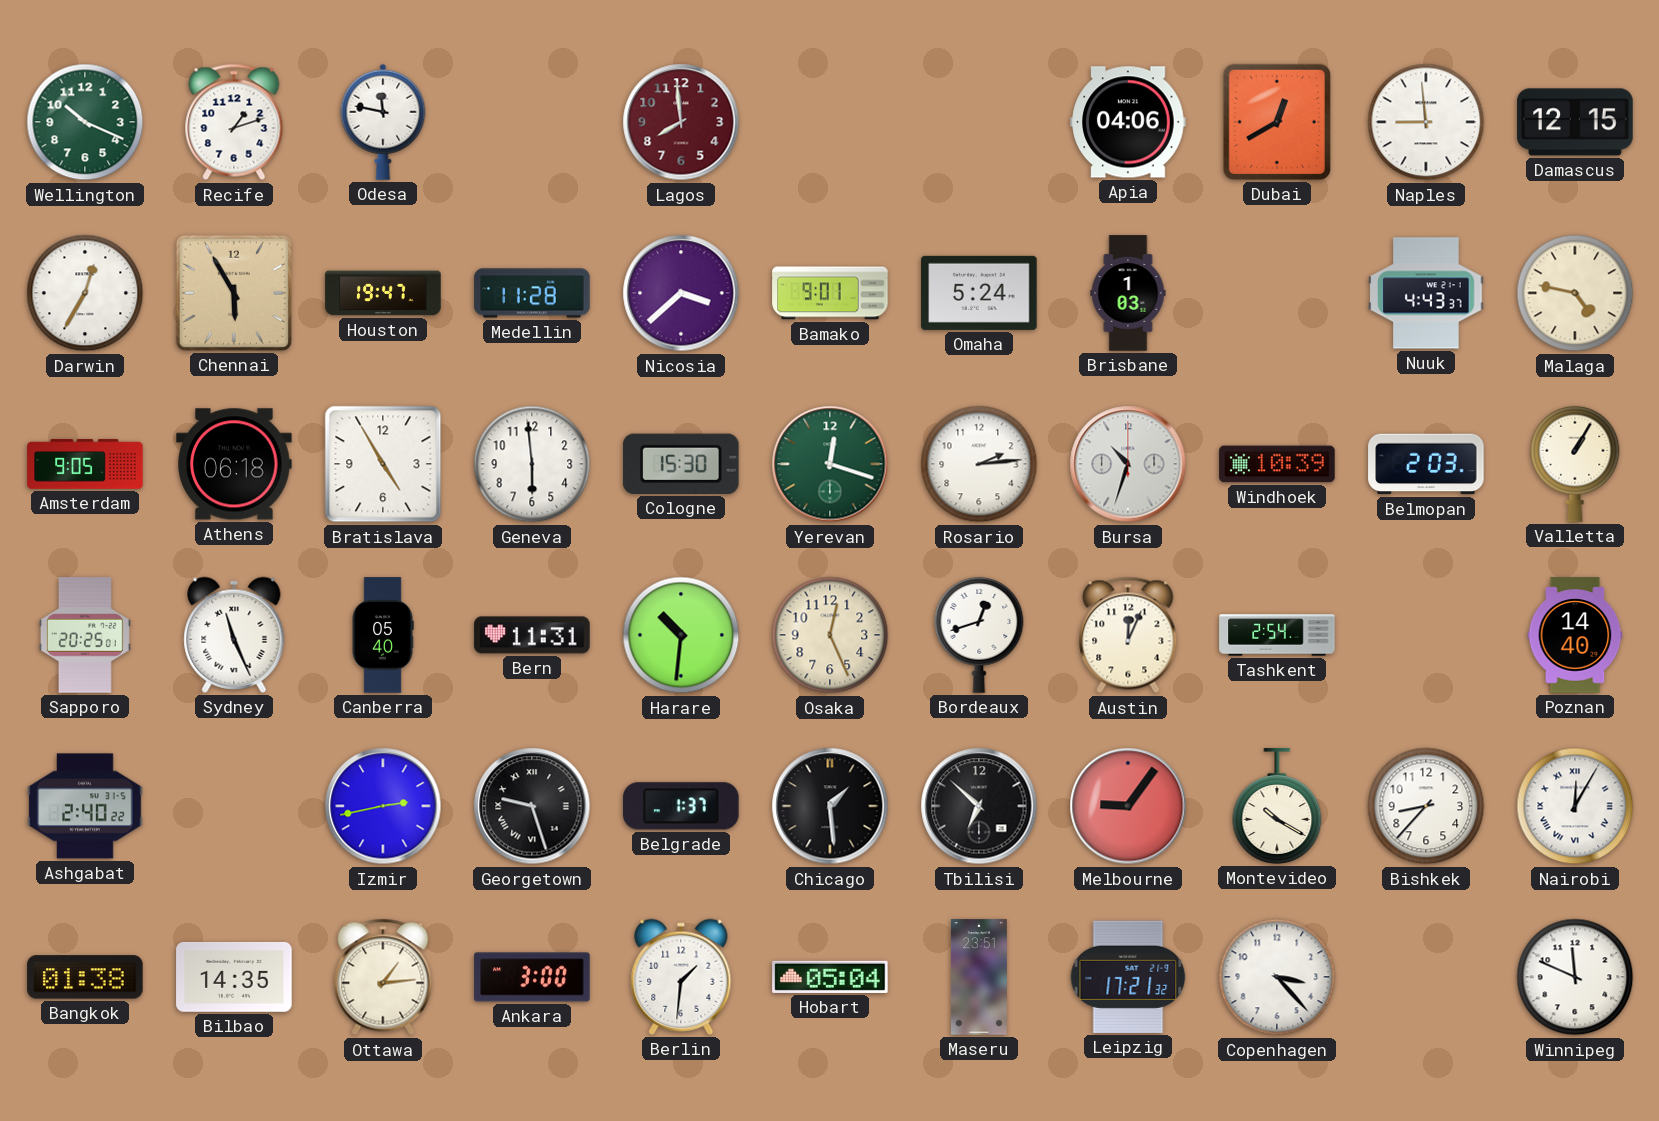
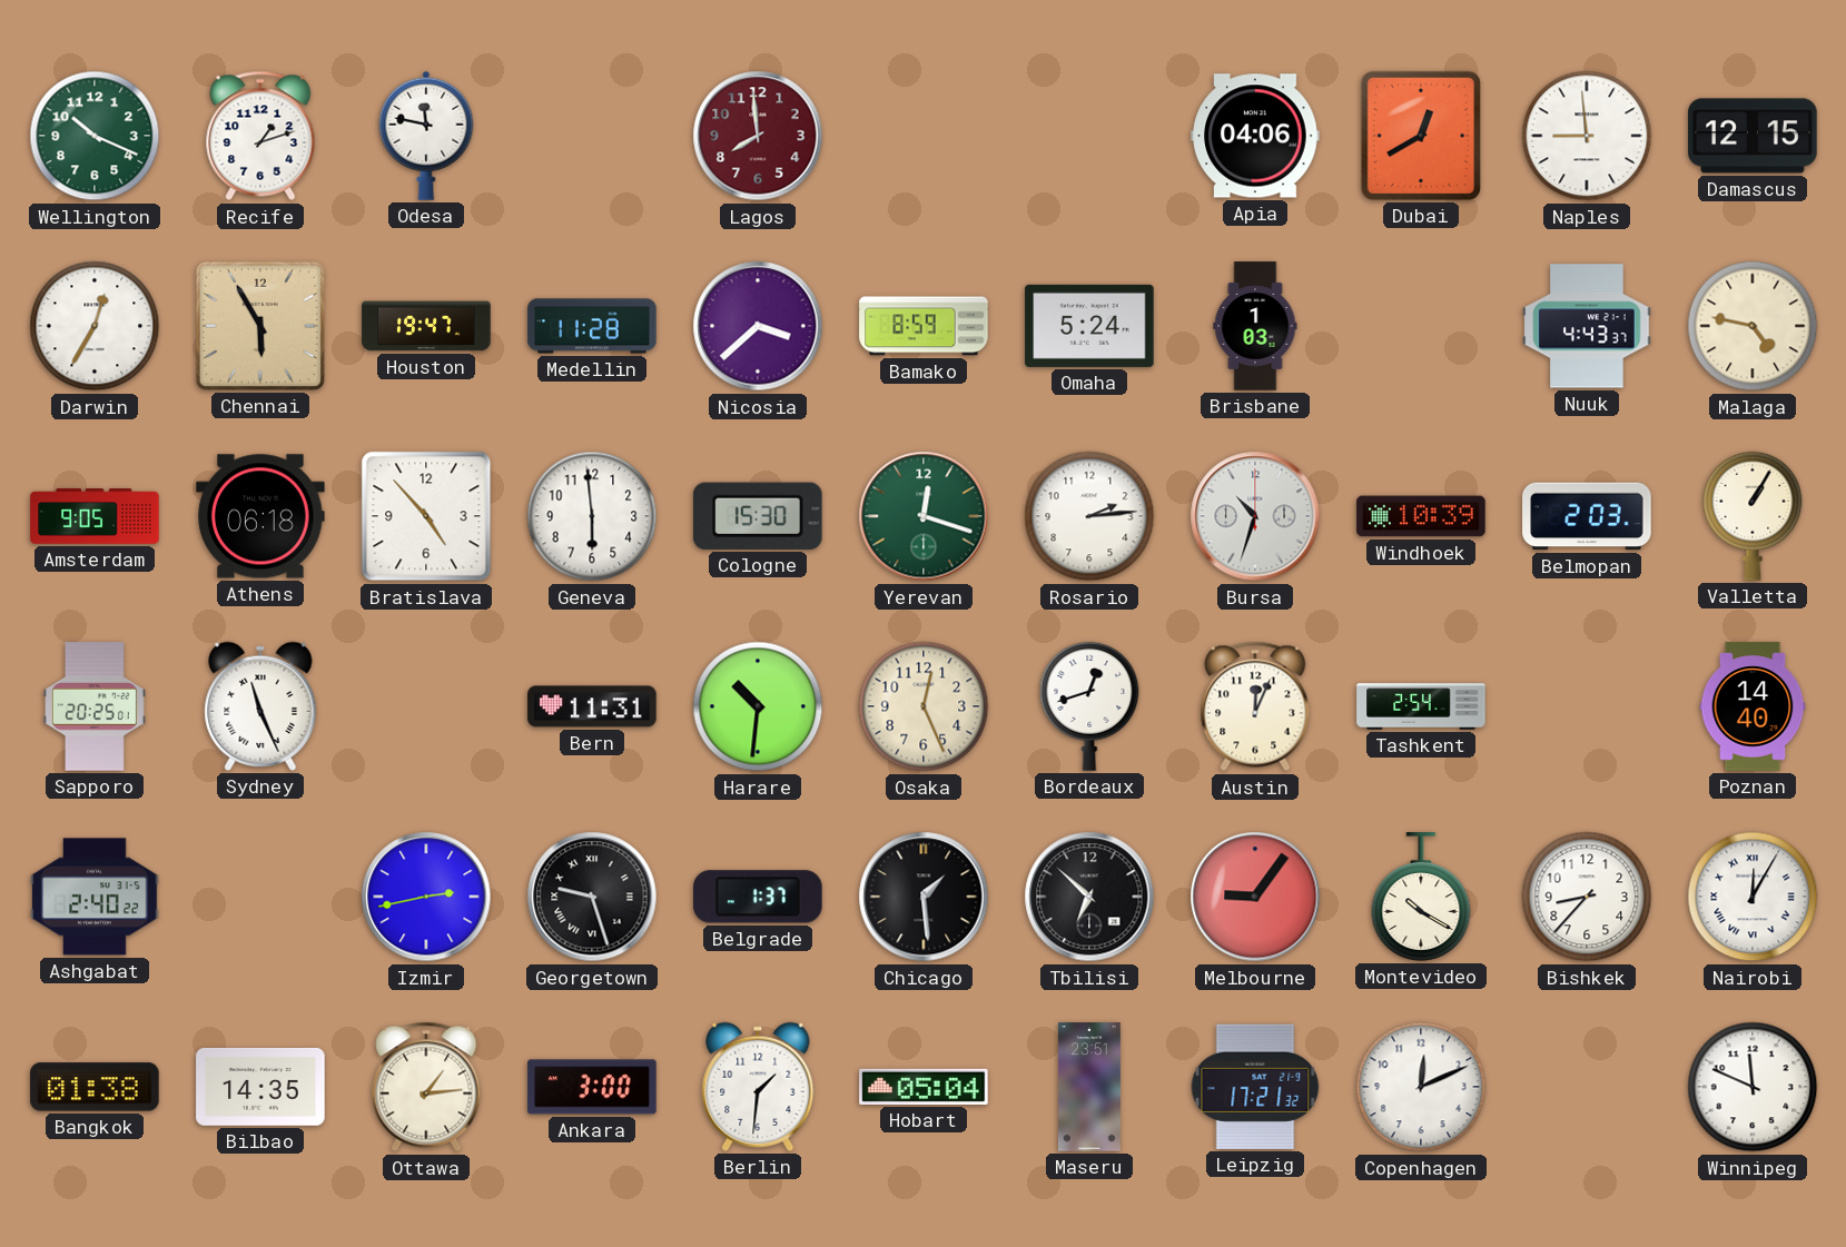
Bamako: 9:01 -> 8:59 (924, 326)
Bratislava: 4:55 -> 4:53 (426, 516)
Canberra: 05:40 -> none (383, 635)
Copenhagen: 3:23 -> 12:11 (1421, 1087)
